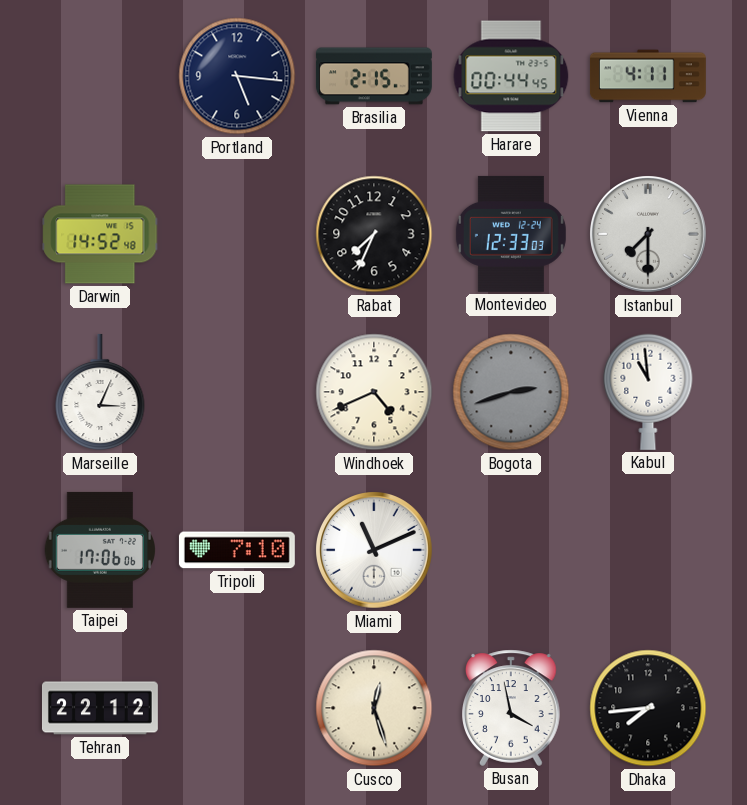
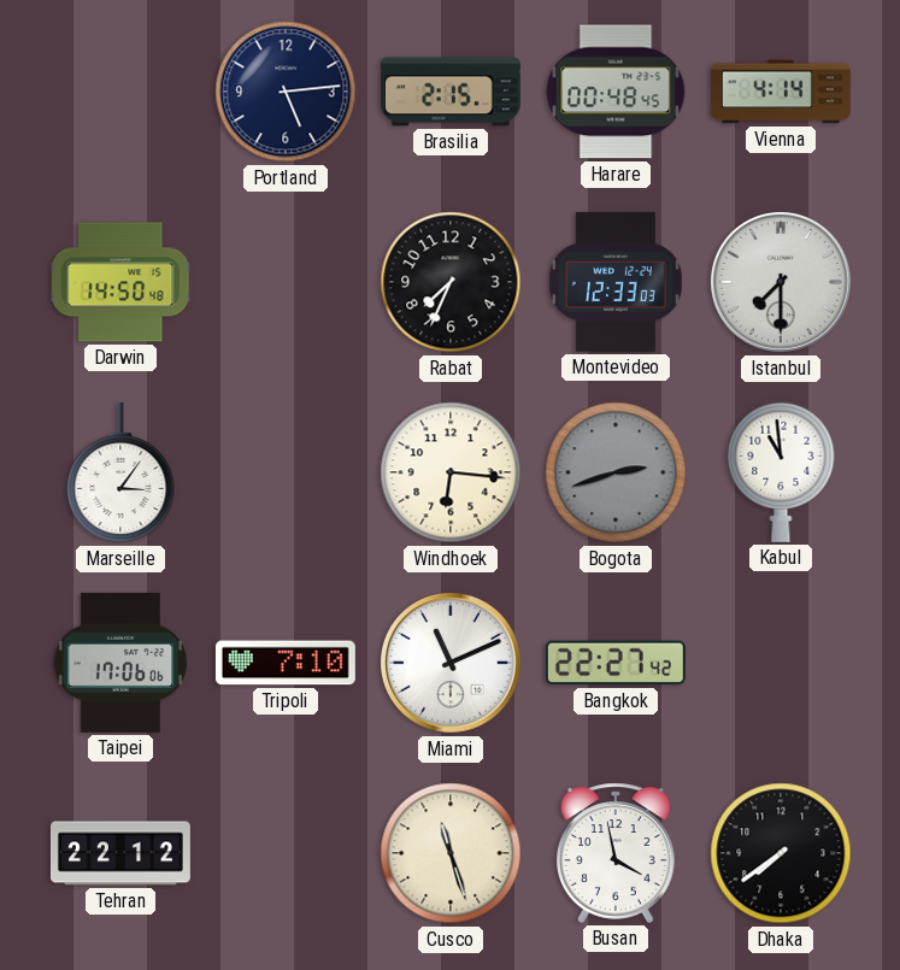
Portland: 5:16 -> 5:14 (286, 92)
Harare: 00:44 -> 00:48 (616, 92)
Vienna: 4:11 -> 4:14 (781, 92)
Darwin: 14:52 -> 14:50 (120, 282)
Marseille: 3:04 -> 3:06 (120, 472)
Windhoek: 4:41 -> 6:16 (451, 472)
Bangkok: none -> 22:27 (616, 663)
Cusco: 12:27 -> 11:27 (451, 853)
Dhaka: 7:44 -> 7:39 (781, 853)
